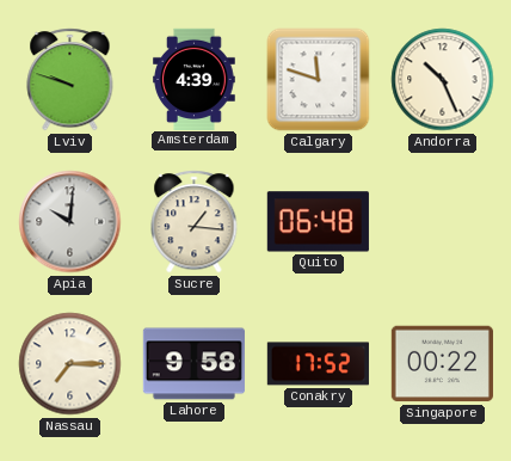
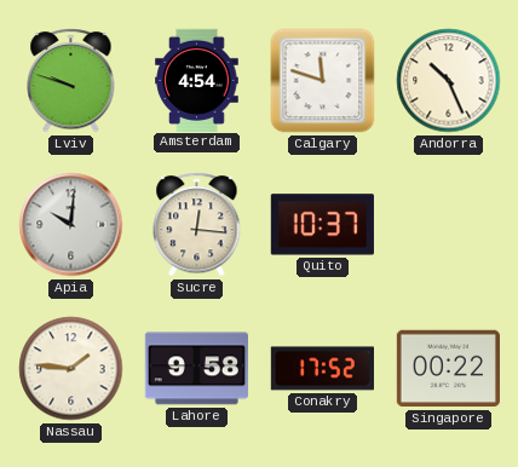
Amsterdam: 4:39 -> 4:54 (197, 80)
Sucre: 1:16 -> 12:16 (197, 225)
Quito: 06:48 -> 10:37 (322, 225)
Nassau: 7:15 -> 1:46 (71, 369)
